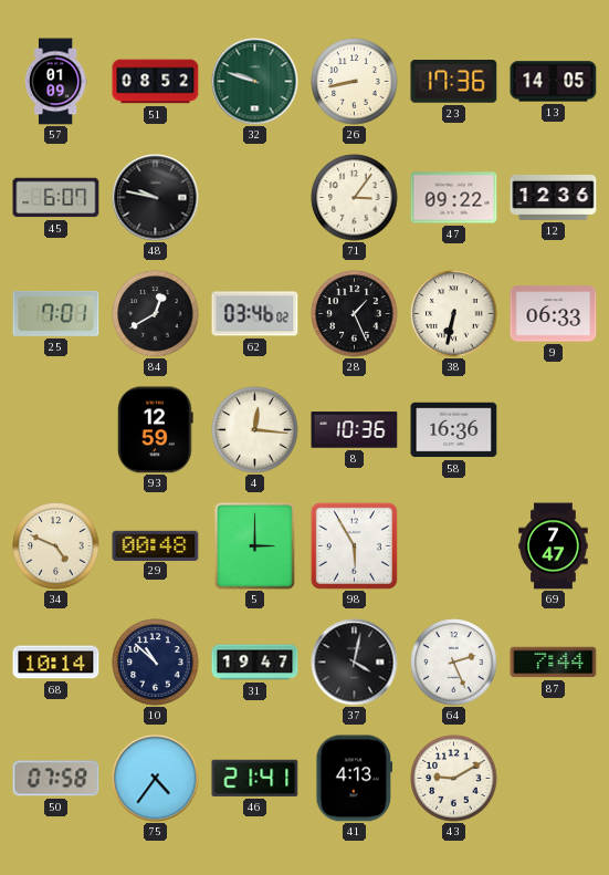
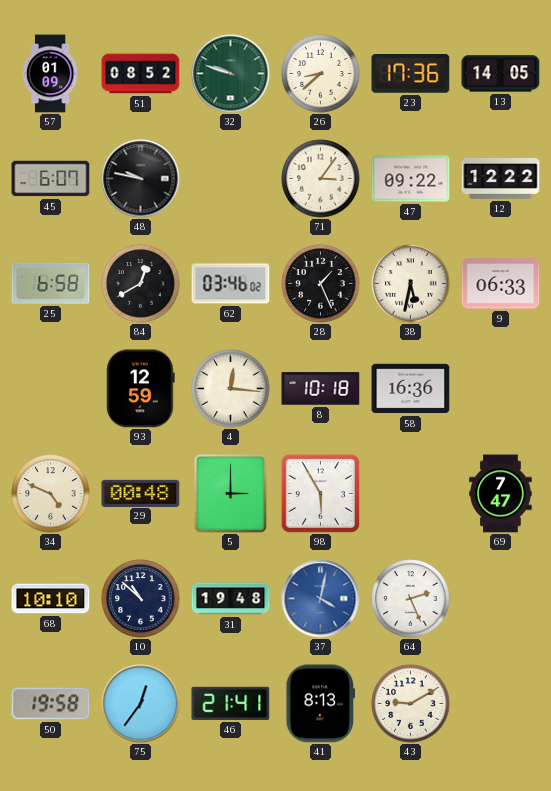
26: 8:43 -> 8:38 (321, 74)
12: 12:36 -> 12:22 (501, 178)
25: 7:01 -> 6:58 (51, 283)
38: 6:32 -> 5:32 (411, 284)
8: 10:36 -> 10:18 (321, 389)
68: 10:14 -> 10:10 (51, 599)
31: 19:47 -> 19:48 (231, 599)
37 dial: black -> blue (321, 599)
87: 7:44 -> none (554, 663)
50: 07:58 -> 19:58 (51, 704)
75: 4:36 -> 12:36 (141, 704)
41: 4:13 -> 8:13 (321, 704)
